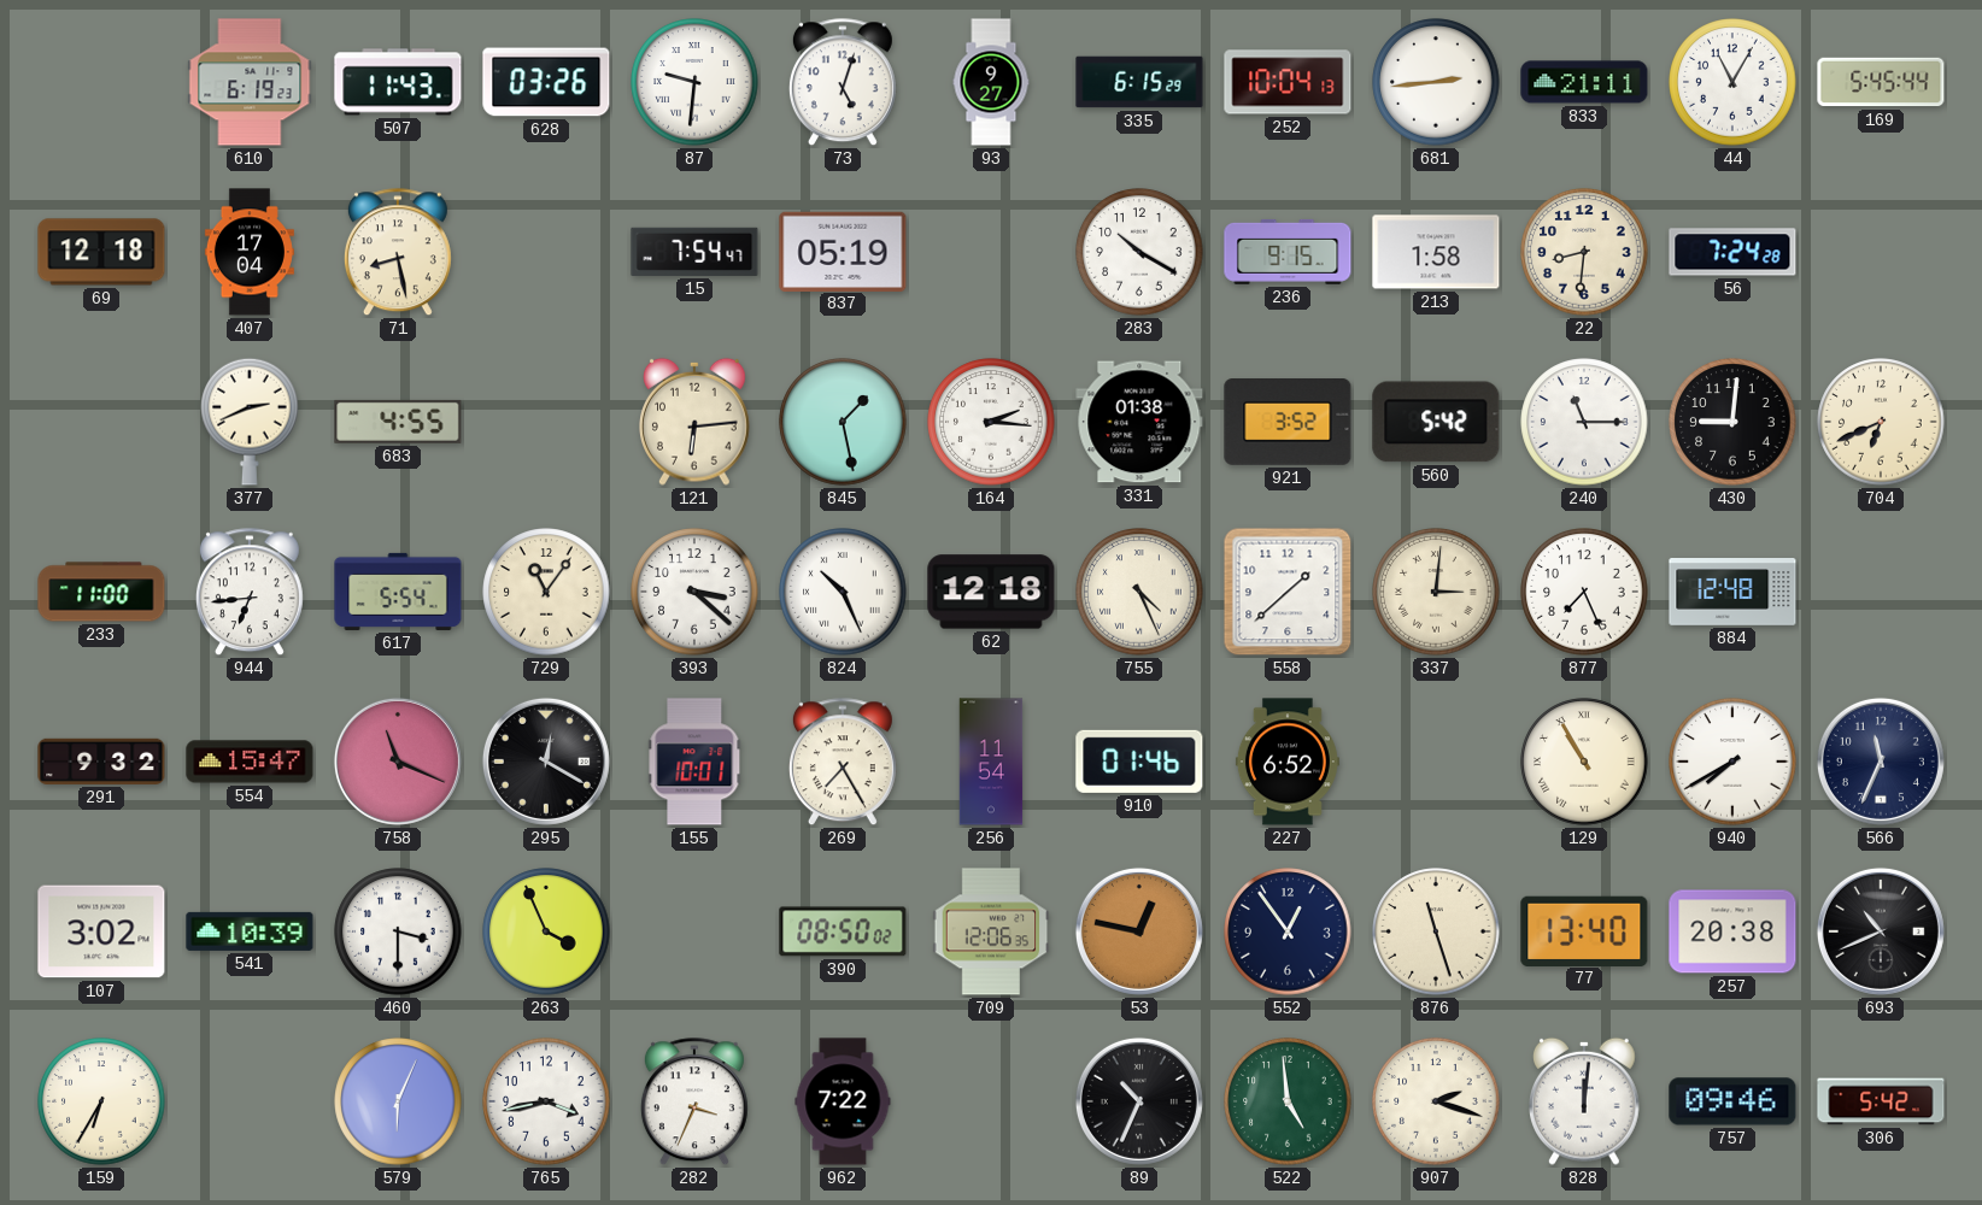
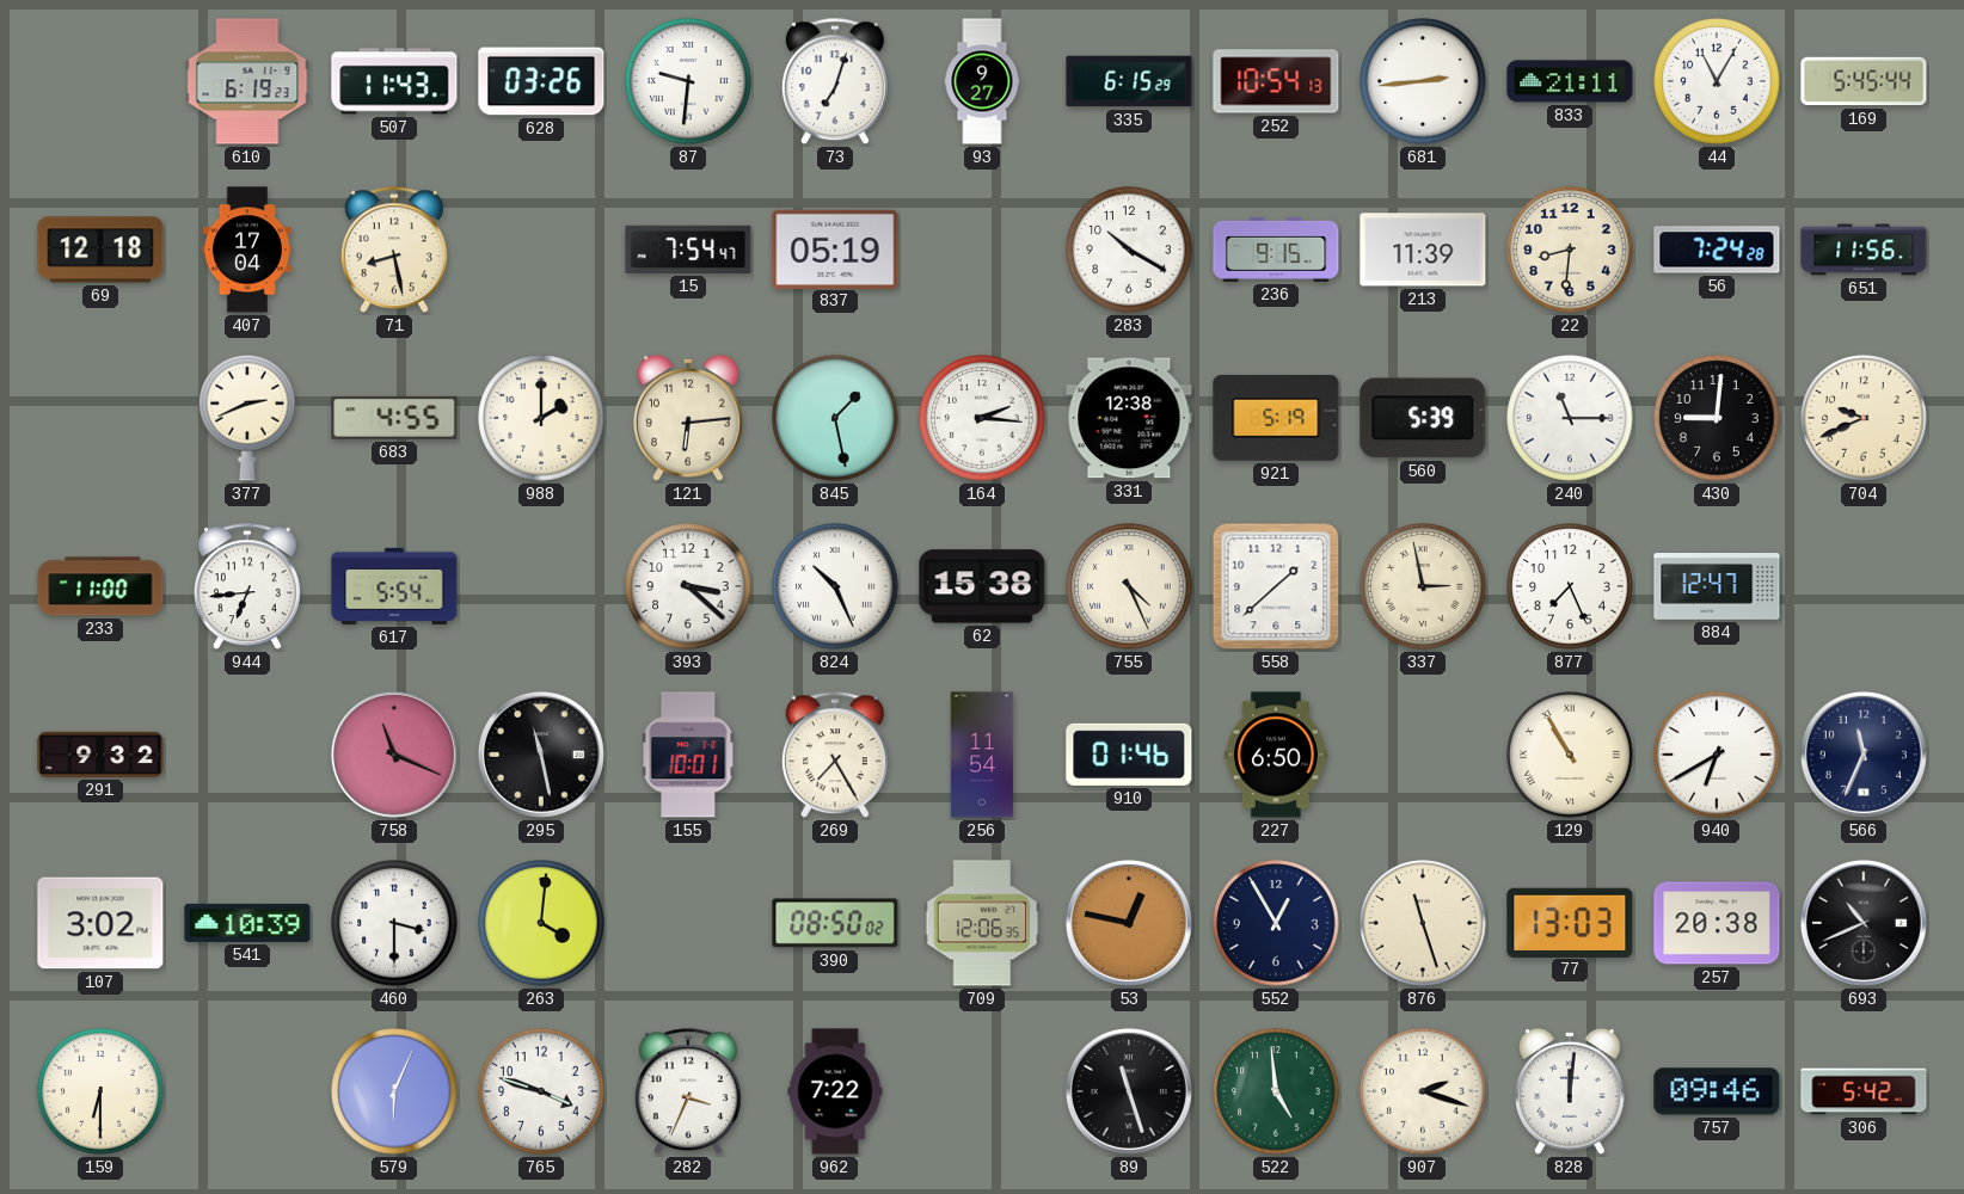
73: 5:03 -> 7:03 (835, 82)
252: 10:04 -> 10:54 (1276, 81)
213: 1:58 -> 11:39 (1423, 250)
651: none -> 11:56 (1864, 250)
988: none -> 2:00 (541, 418)
331: 01:38 -> 12:38 (1129, 418)
921: 3:52 -> 5:19 (1276, 419)
560: 5:42 -> 5:39 (1423, 418)
704: 6:41 -> 9:41 (1864, 418)
729: 11:06 -> none (546, 592)
62: 12:18 -> 15:38 (982, 586)
337: 3:01 -> 2:58 (1423, 586)
884: 12:48 -> 12:47 (1717, 586)
554: 15:47 -> none (250, 762)
295: 12:20 -> 11:28 (541, 755)
227: 6:52 -> 6:50 (1276, 755)
940: 7:40 -> 6:40 (1717, 755)
263: 3:56 -> 4:01 (541, 923)
552: 12:54 -> 12:55 (1276, 923)
77: 13:40 -> 13:03 (1570, 922)
159: 6:35 -> 6:30 (100, 1091)
765: 3:43 -> 3:48 (541, 1091)
89: 10:34 -> 11:27 (1129, 1091)
